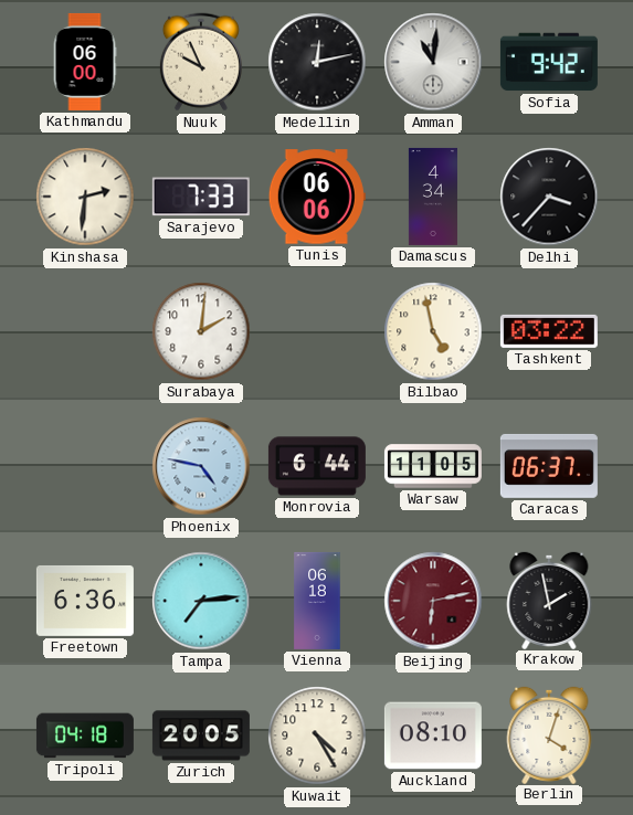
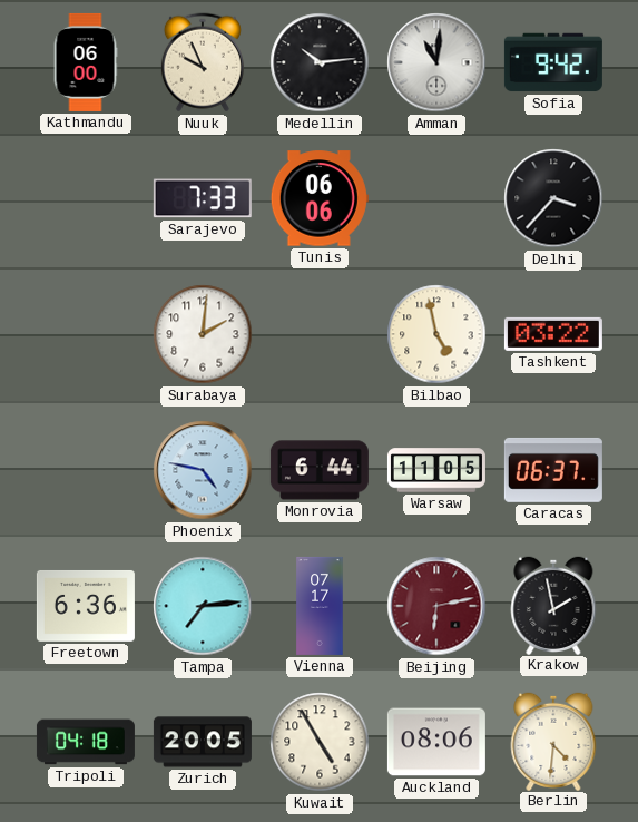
Medellin: 12:13 -> 10:14 (320, 62)
Kinshasa: 2:31 -> none (85, 197)
Damascus: 4:34 -> none (433, 197)
Vienna: 06:18 -> 07:17 (320, 606)
Kuwait: 4:25 -> 4:55 (320, 742)
Auckland: 08:10 -> 08:06 (436, 742)
Berlin: 4:03 -> 4:31 (553, 741)
